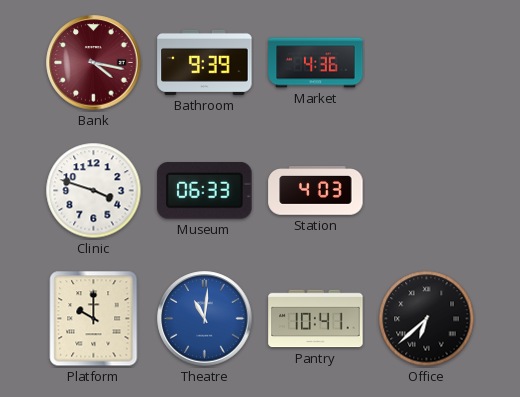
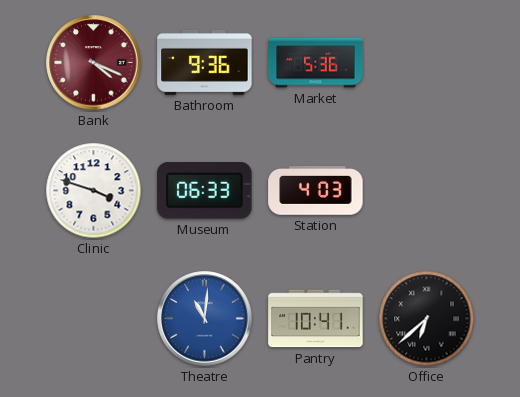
Bank: 4:17 -> 4:19 (94, 63)
Bathroom: 9:39 -> 9:36 (205, 62)
Market: 4:36 -> 5:36 (316, 63)
Platform: 10:00 -> none (94, 319)
